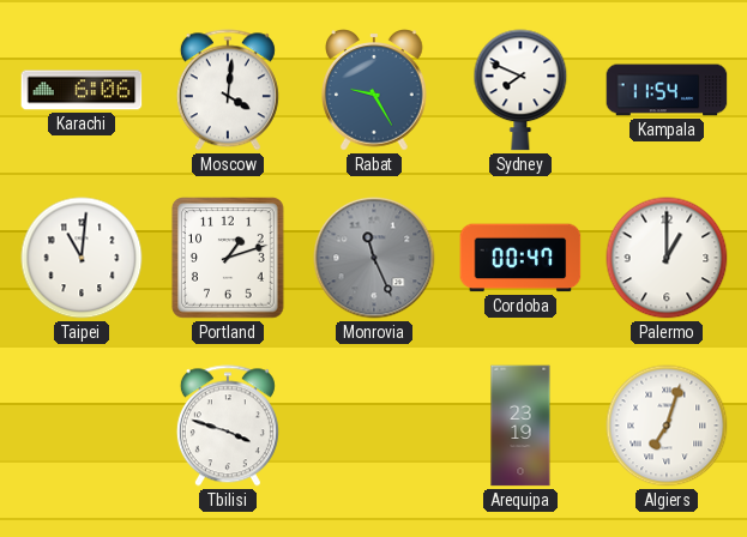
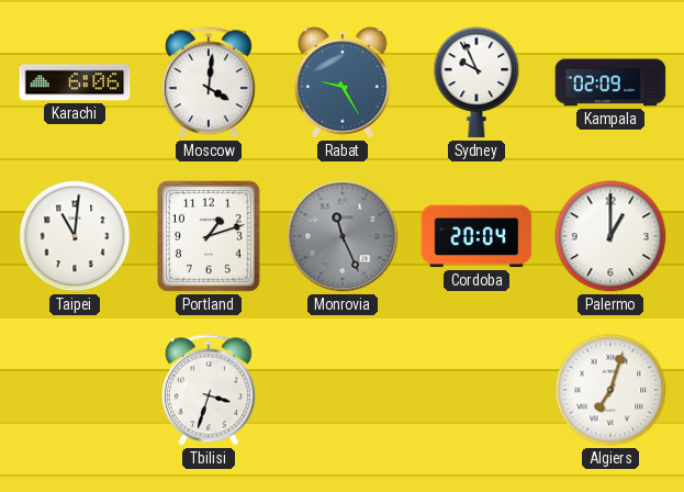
Sydney: 7:49 -> 9:56 (476, 82)
Kampala: 11:54 -> 02:09 (610, 82)
Cordoba: 00:47 -> 20:04 (476, 236)
Tbilisi: 3:48 -> 3:33 (209, 390)
Arequipa: 23:19 -> none (520, 426)
